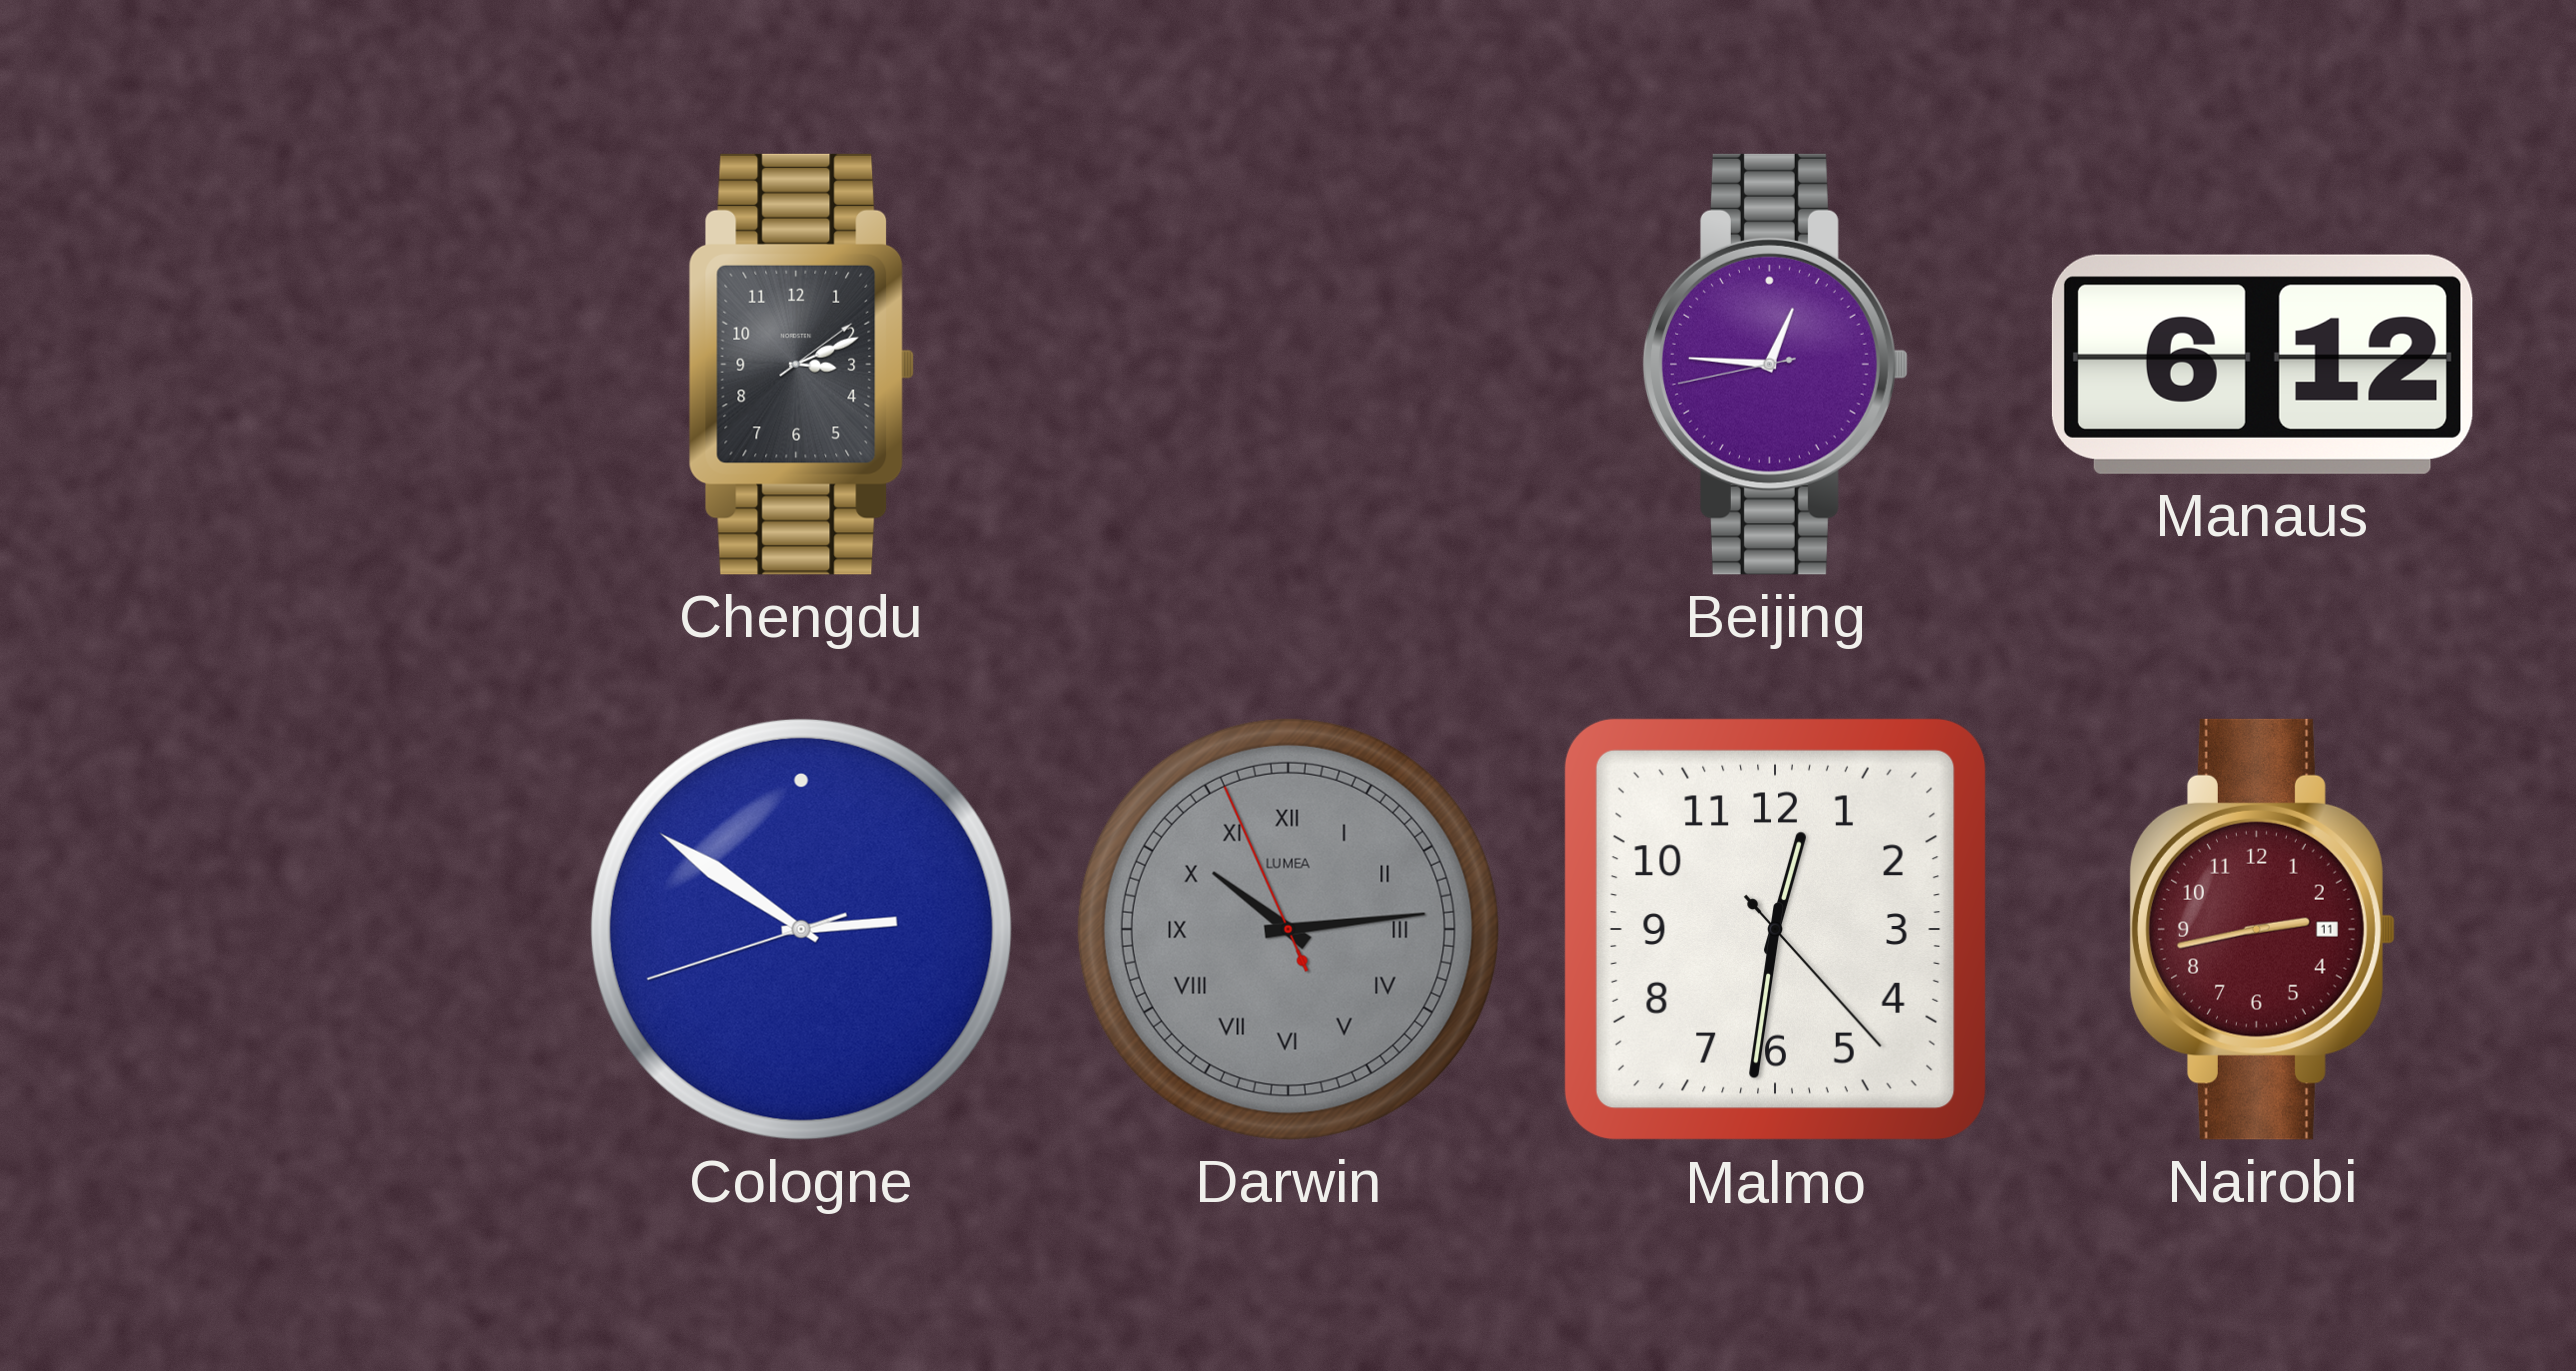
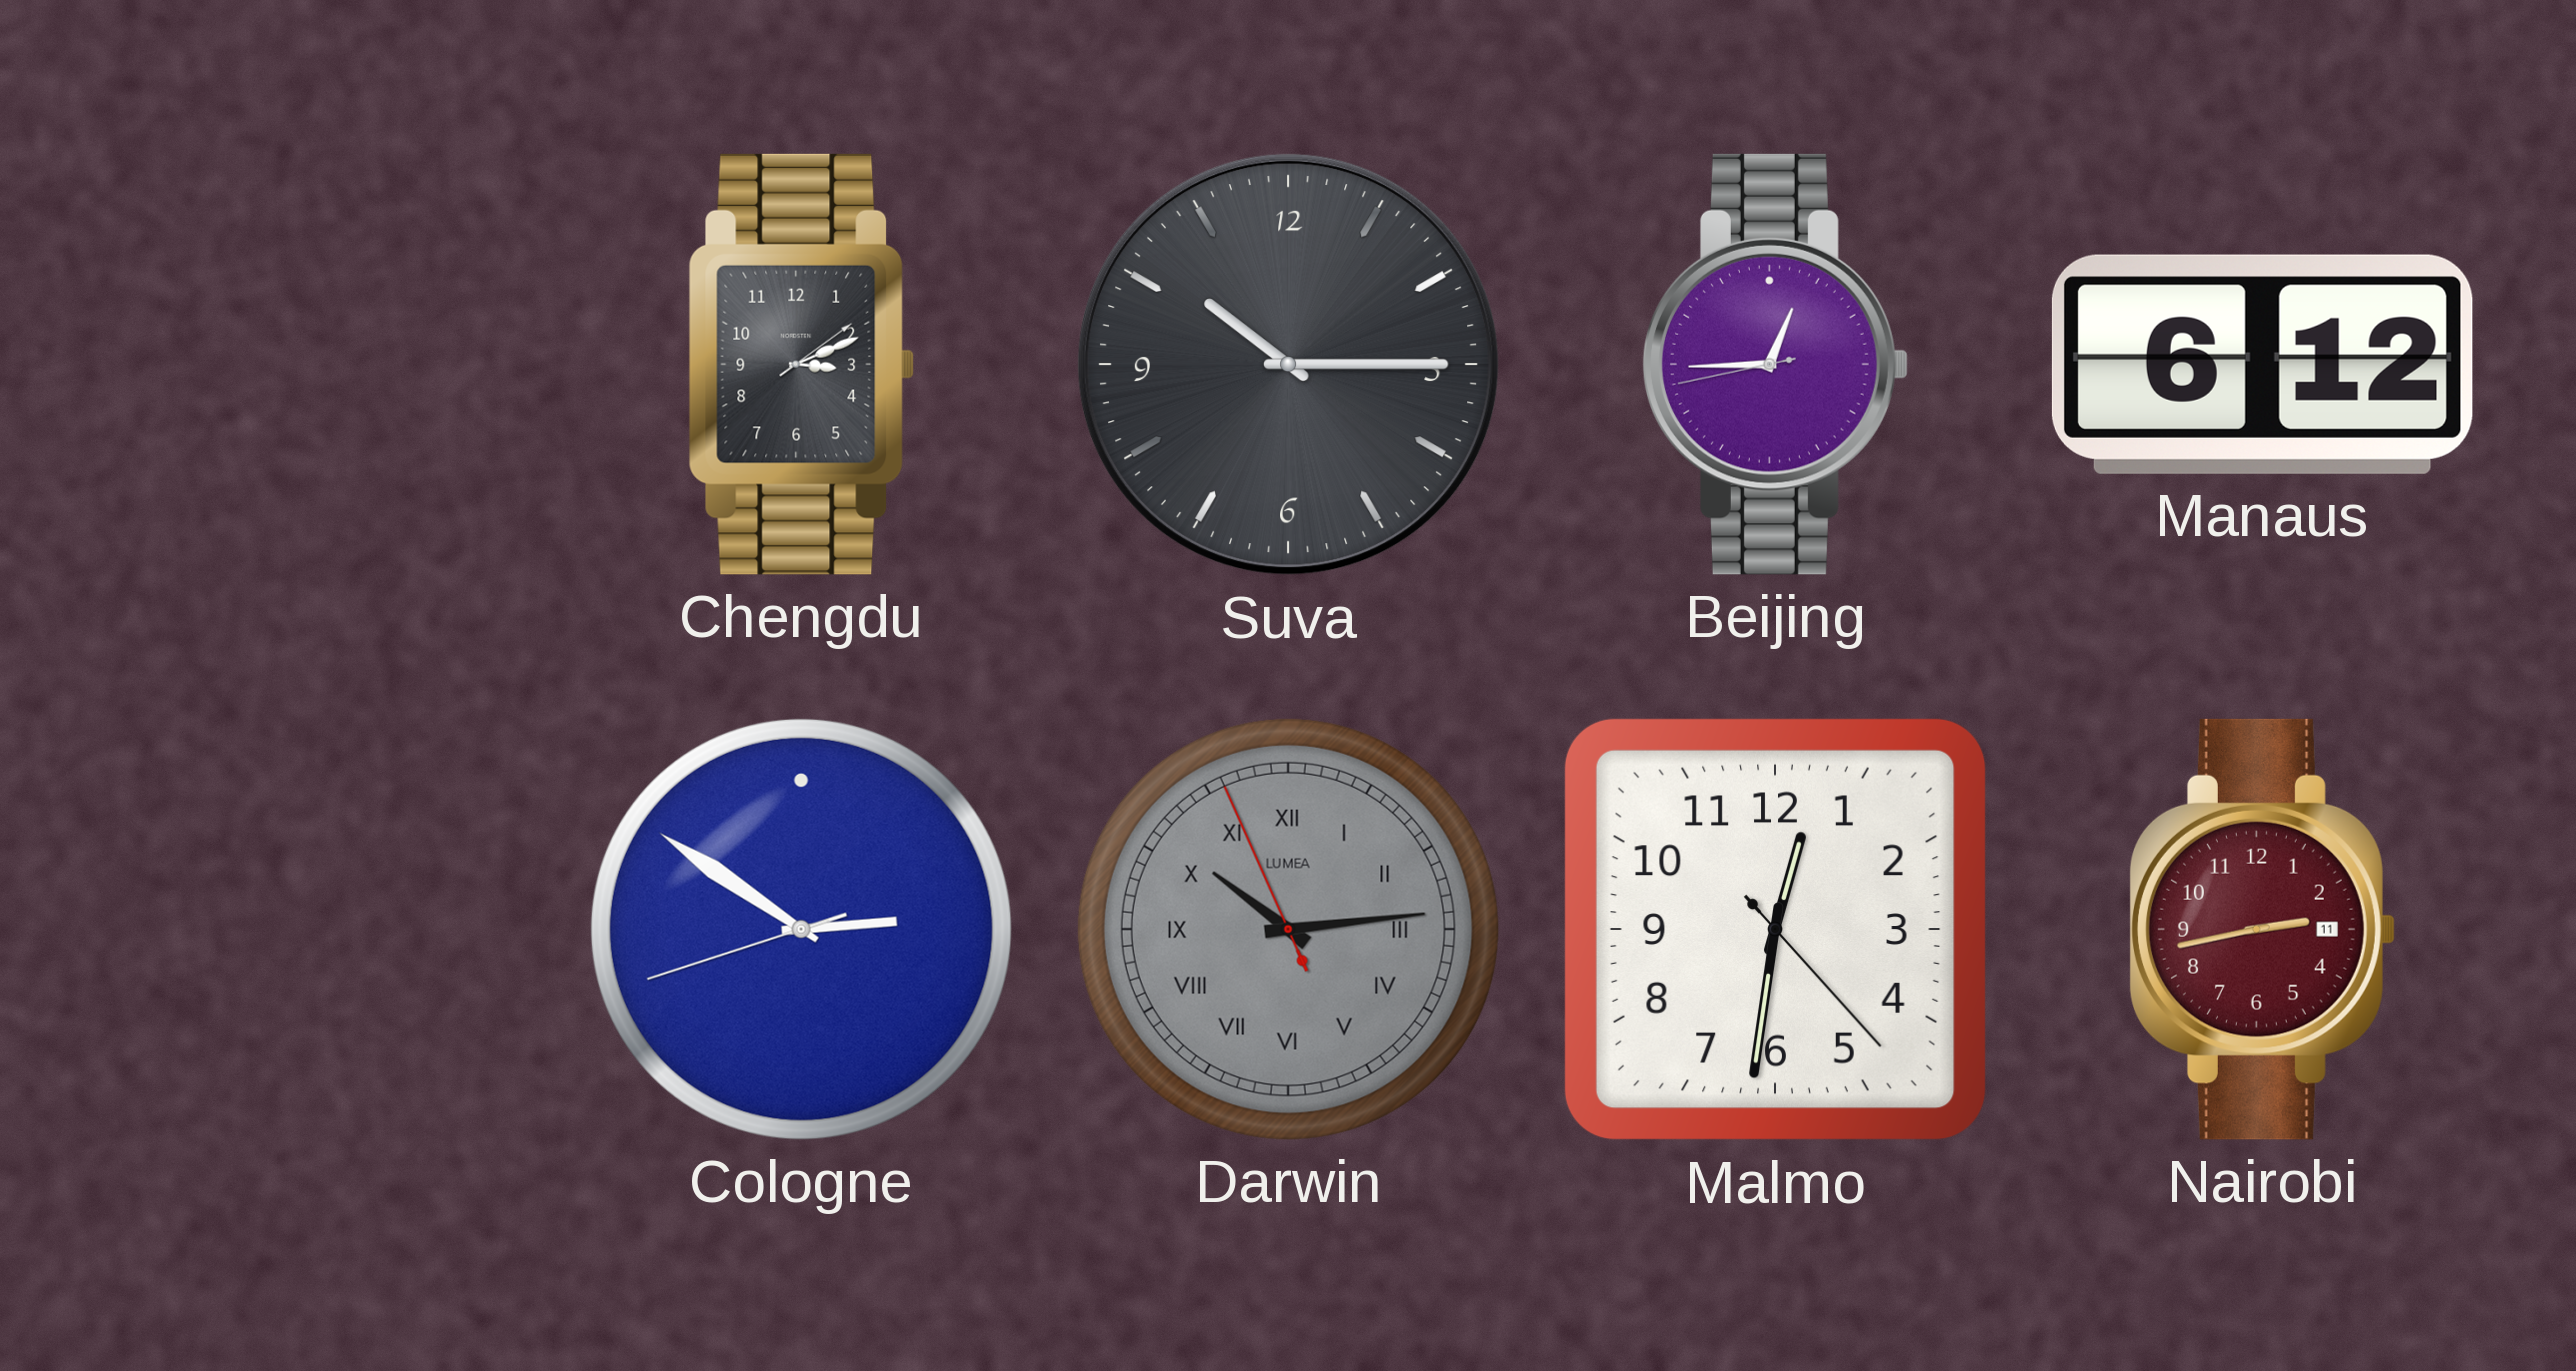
Suva: none -> 10:15 (1288, 364)
Beijing: 12:45 -> 12:44 (1775, 364)
